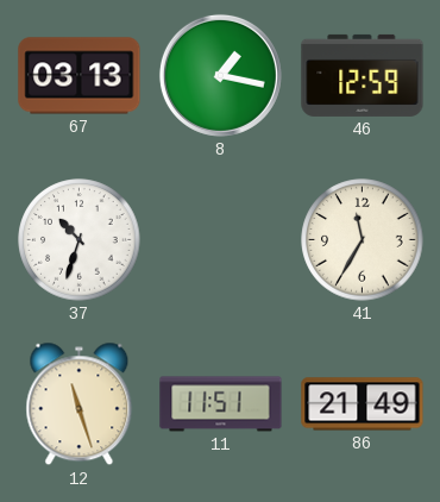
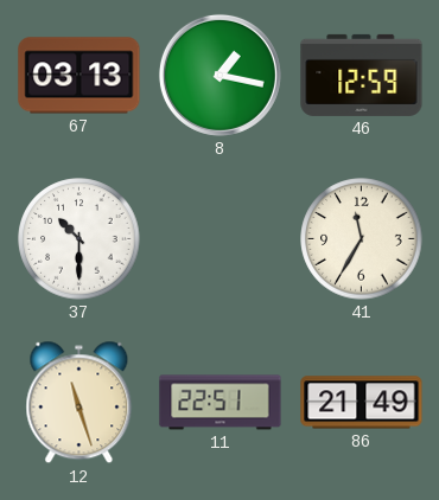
37: 10:33 -> 10:30 (79, 239)
11: 11:51 -> 22:51 (221, 403)
